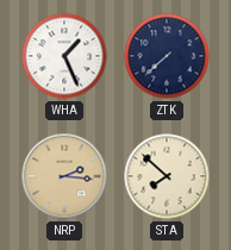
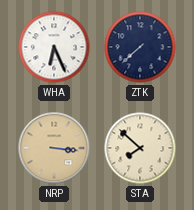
WHA: 1:26 -> 6:26 (54, 47)
NRP: 2:16 -> 3:16 (54, 148)
